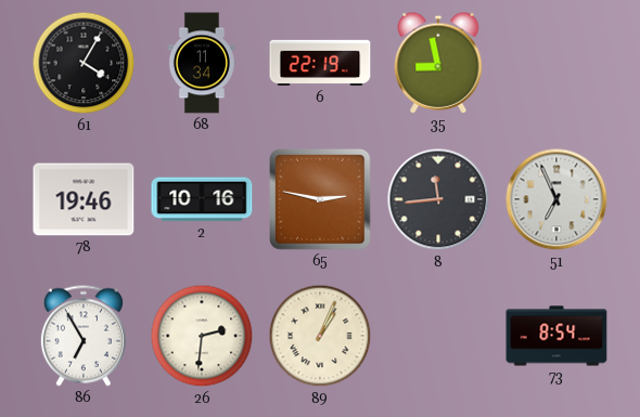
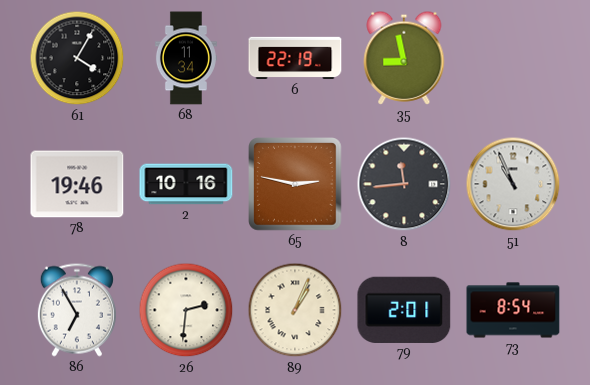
51: 6:56 -> 10:56 (513, 184)
79: none -> 2:01 (404, 310)
